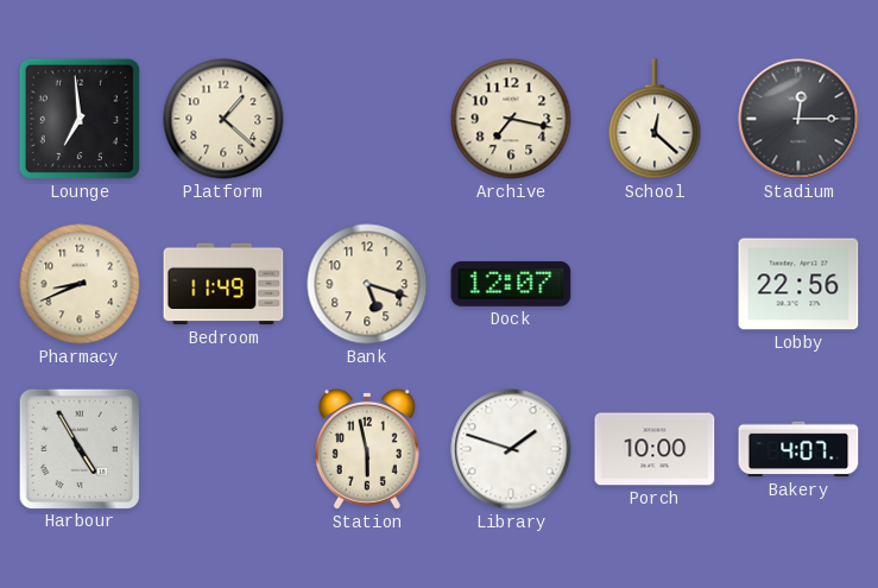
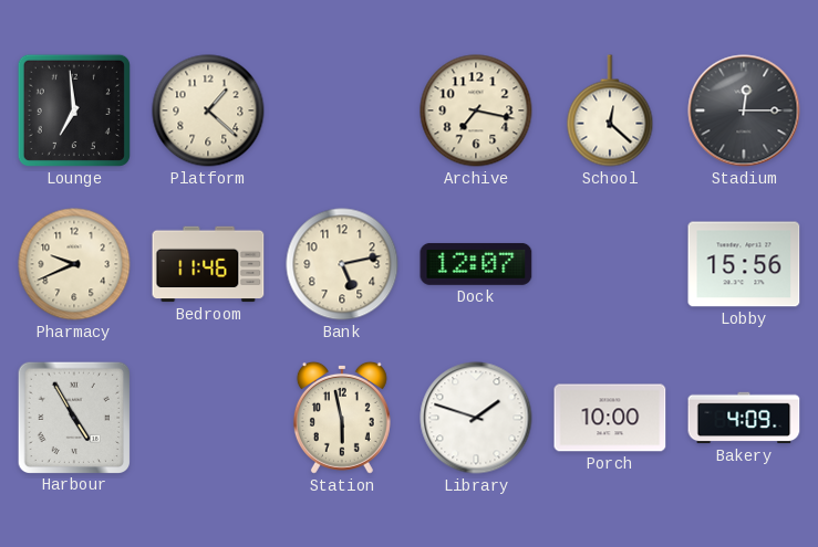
Pharmacy: 8:41 -> 9:41 (74, 264)
Bedroom: 11:49 -> 11:46 (208, 264)
Bank: 5:18 -> 5:13 (342, 264)
Lobby: 22:56 -> 15:56 (744, 264)
Bakery: 4:07 -> 4:09 (744, 418)
